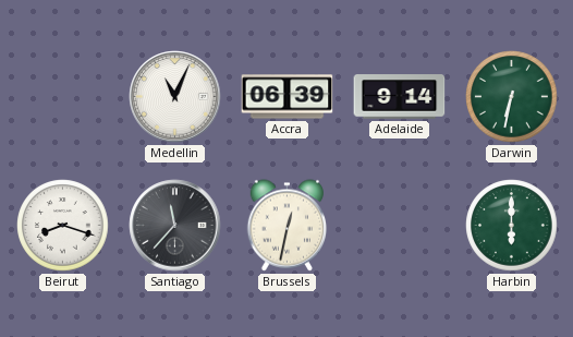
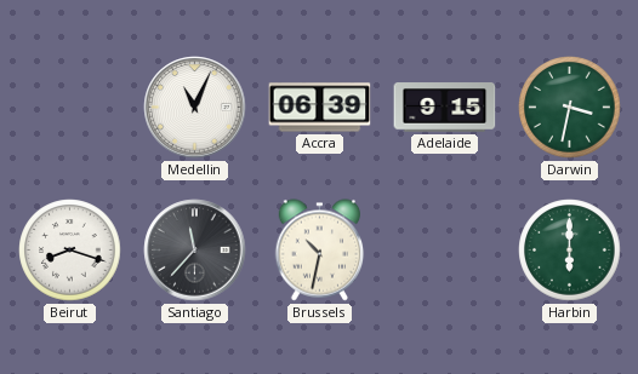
Adelaide: 9:14 -> 9:15 (445, 108)
Darwin: 6:32 -> 3:32 (570, 108)
Brussels: 12:32 -> 10:32 (320, 251)
